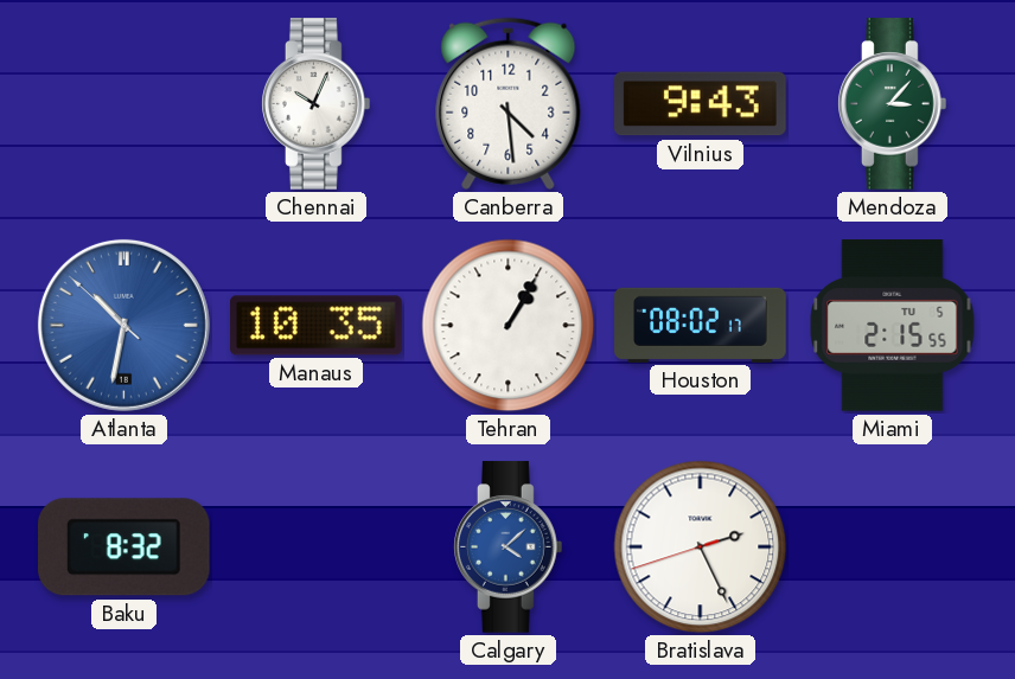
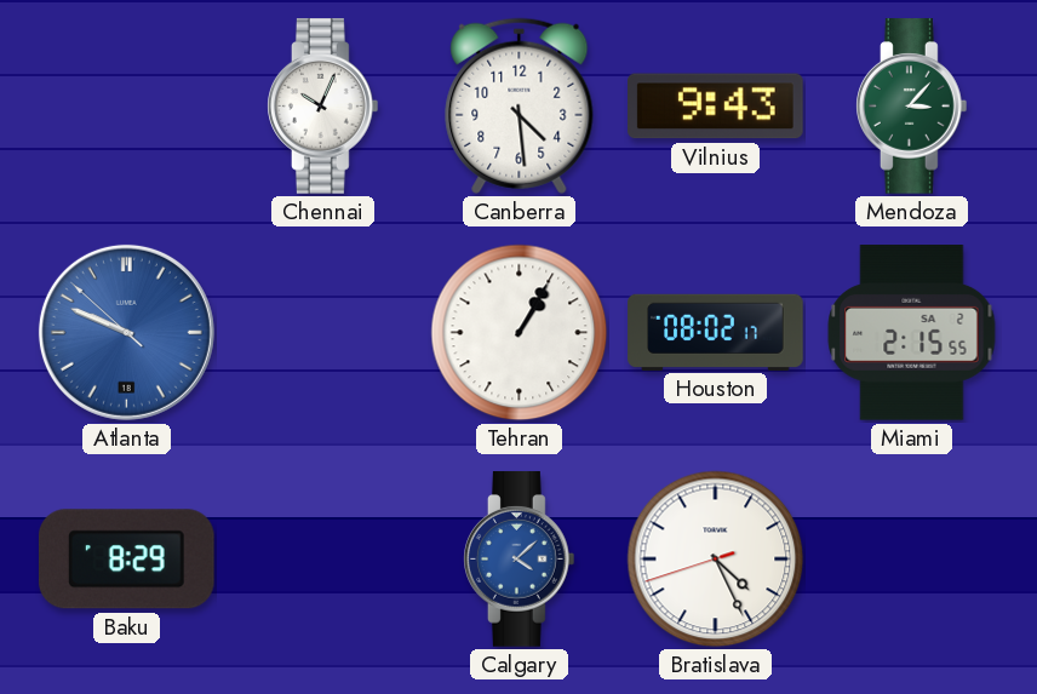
Atlanta: 10:31 -> 9:48 (126, 332)
Manaus: 10:35 -> none (317, 326)
Miami date: TU 5 -> SA 2 (912, 333)
Baku: 8:32 -> 8:29 (126, 560)
Bratislava: 2:25 -> 4:25 (716, 560)
